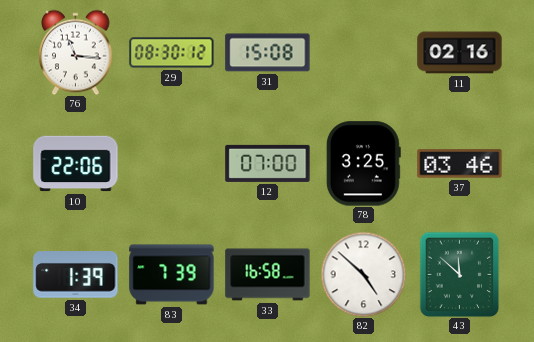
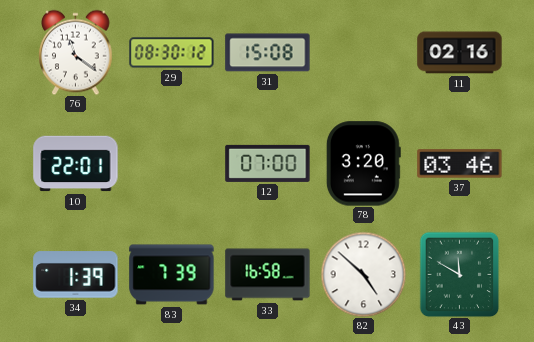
76: 11:16 -> 11:21 (76, 52)
10: 22:06 -> 22:01 (76, 164)
78: 3:25 -> 3:20 (363, 164)
43: 11:52 -> 11:50 (460, 274)
